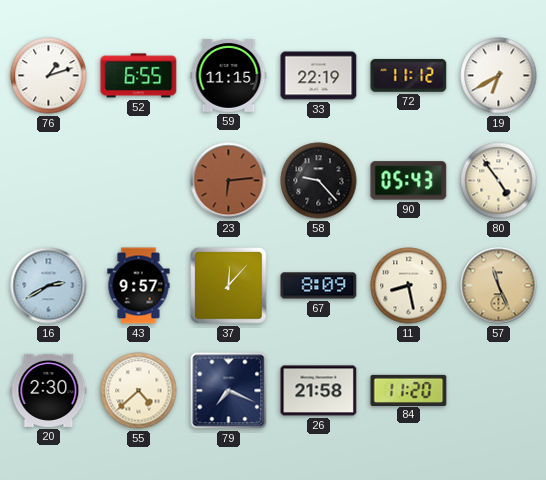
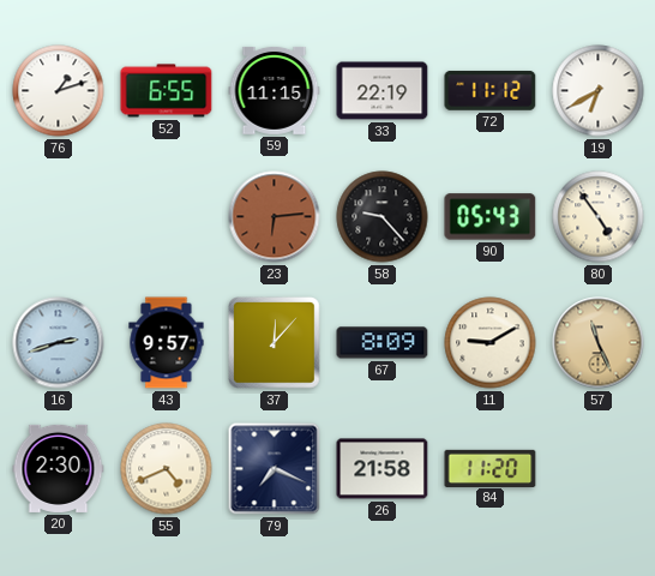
16: 2:40 -> 2:42 (59, 343)
11: 8:28 -> 9:10 (491, 343)
55: 4:38 -> 4:41 (167, 469)
